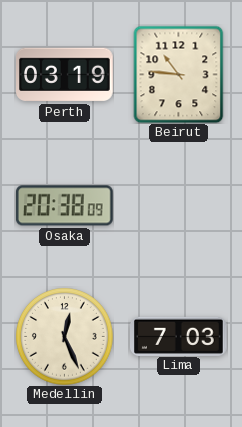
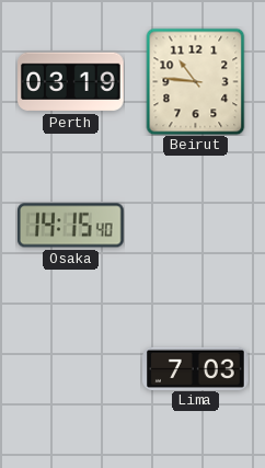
Osaka: 20:38 -> 14:15 (71, 226)
Medellin: 12:26 -> none (65, 337)
